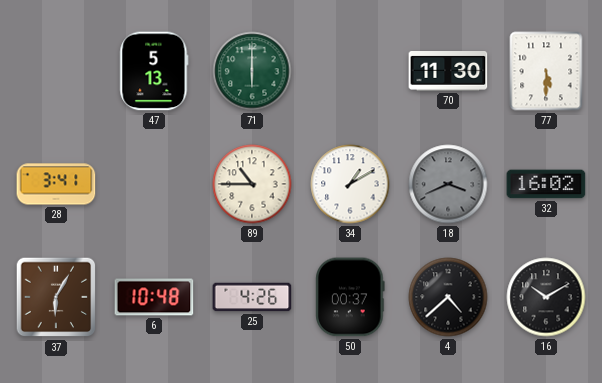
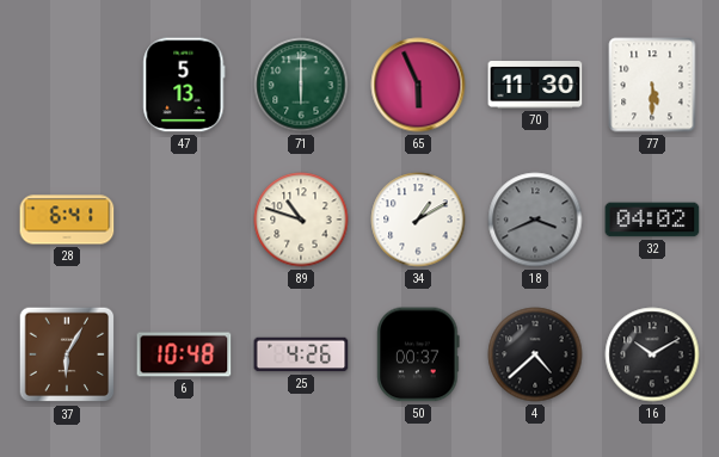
65: none -> 5:56 (418, 85)
28: 3:41 -> 6:41 (67, 220)
89: 10:45 -> 10:48 (301, 220)
32: 16:02 -> 04:02 (652, 220)
